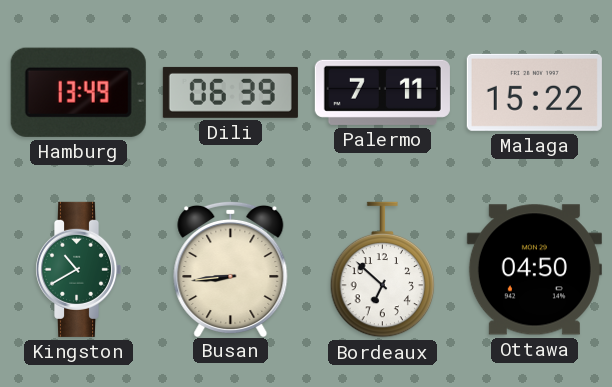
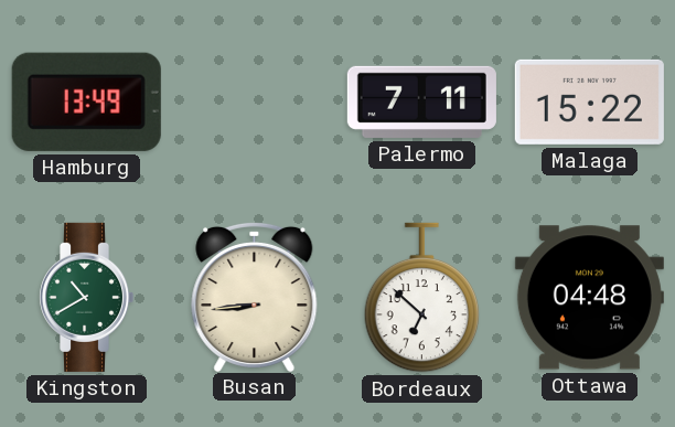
Dili: 06:39 -> none (230, 92)
Ottawa: 04:50 -> 04:48 (589, 298)
